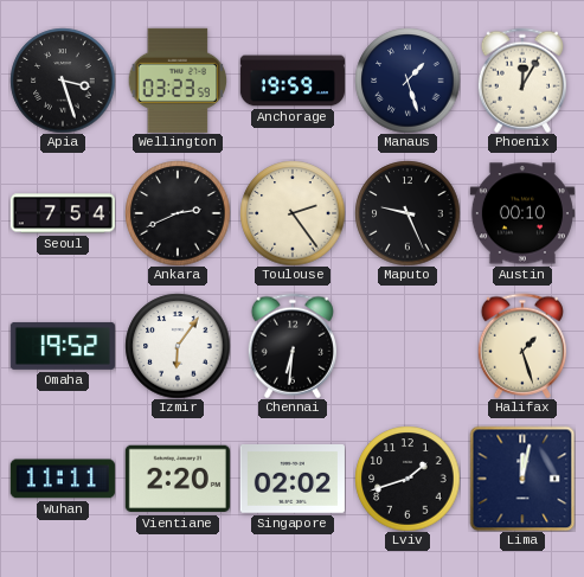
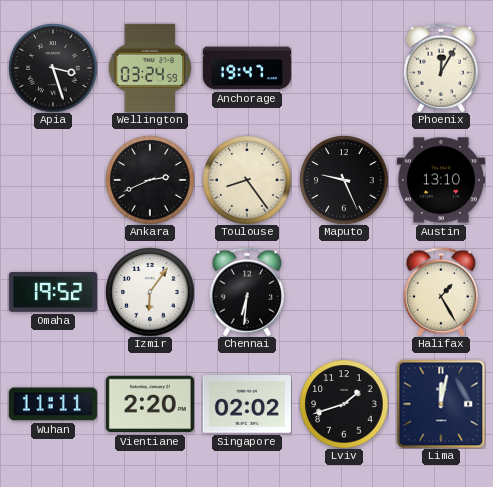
Wellington: 03:23 -> 03:24 (150, 68)
Anchorage: 19:59 -> 19:47 (247, 68)
Manaus: 1:27 -> none (407, 81)
Seoul: 7:54 -> none (63, 213)
Toulouse: 2:24 -> 8:24 (247, 180)
Austin: 00:10 -> 13:10 (441, 180)
Halifax: 1:27 -> 1:25 (441, 292)
